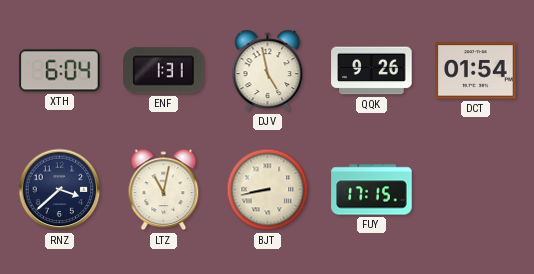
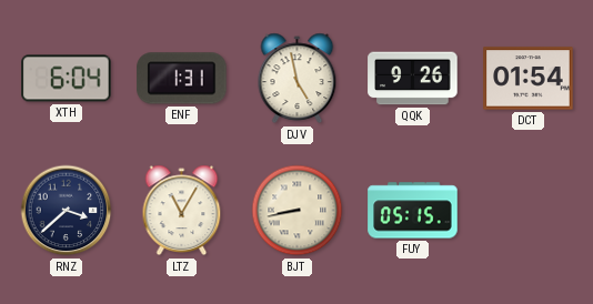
LTZ: 11:02 -> 11:05 (182, 211)
FUY: 17:15 -> 05:15 (413, 211)
